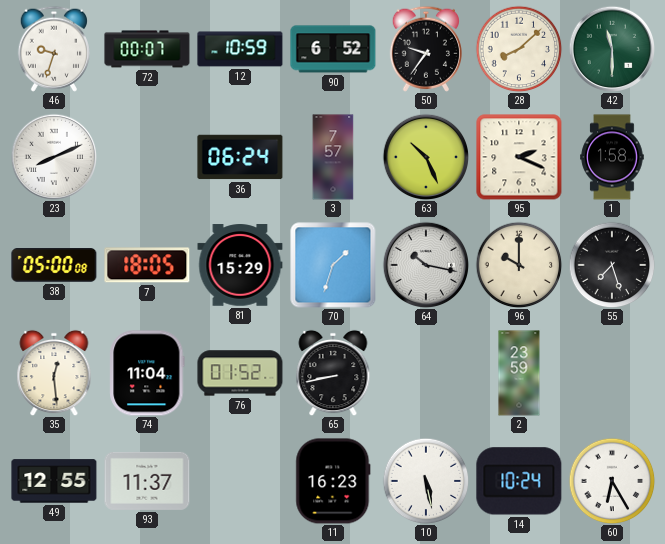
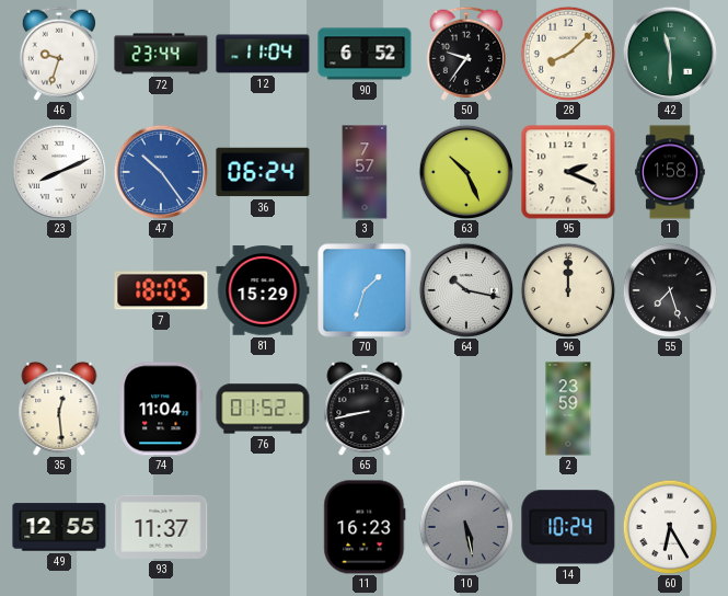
72: 00:07 -> 23:44 (161, 54)
12: 10:59 -> 11:04 (263, 54)
47: none -> 10:24 (160, 171)
38: 05:00 -> none (54, 266)
96: 10:00 -> 12:00 (568, 290)
10 dial: white -> grey (466, 527)
